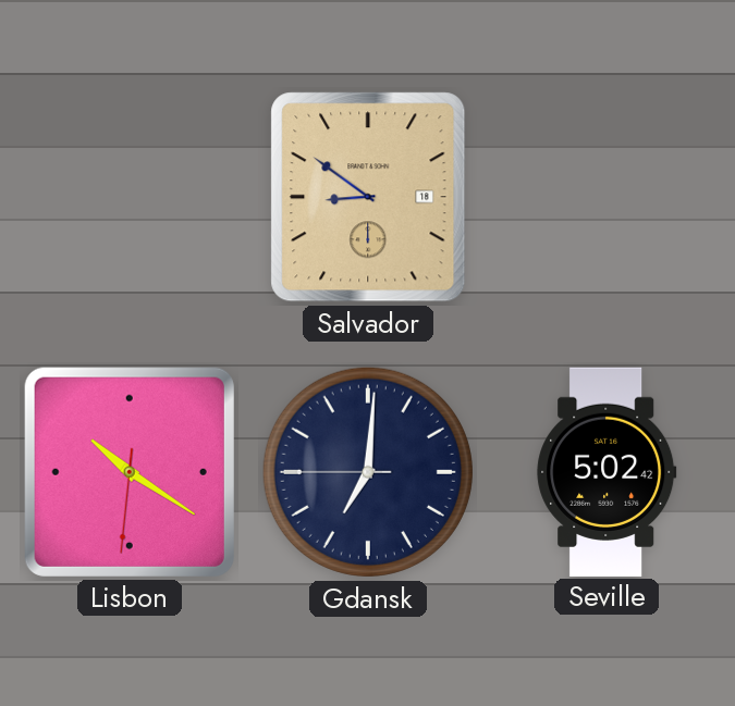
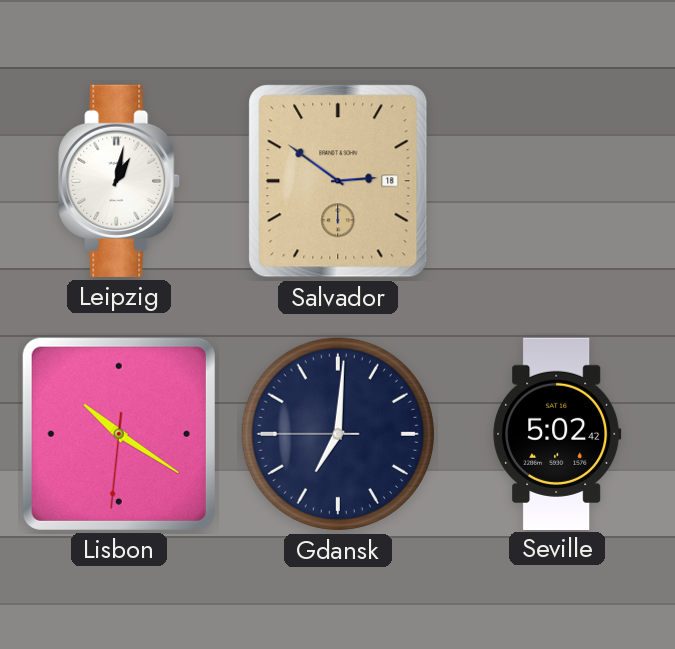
Leipzig: none -> 1:02 (119, 181)
Salvador: 8:51 -> 2:51 (338, 181)
